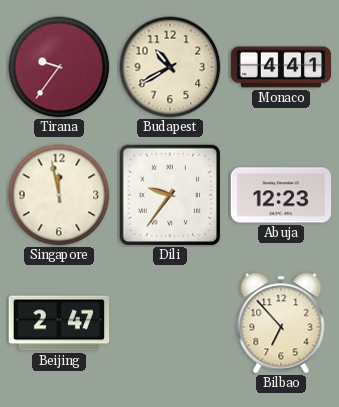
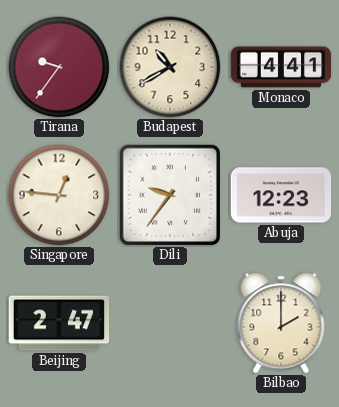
Singapore: 11:58 -> 12:46 (59, 195)
Bilbao: 6:53 -> 2:00 (281, 323)
